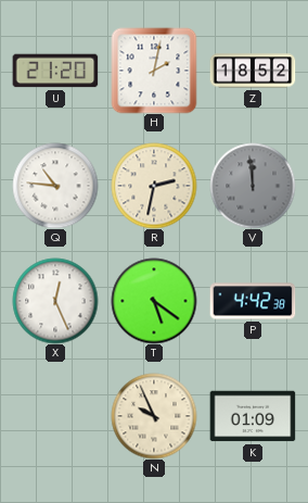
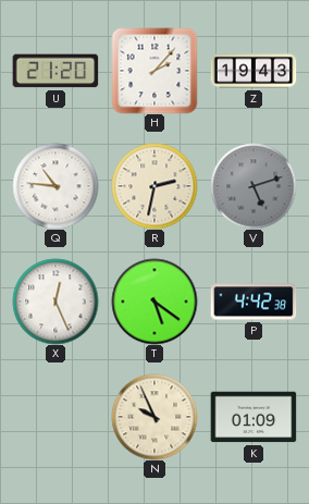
H: 2:02 -> 2:07 (154, 71)
Z: 18:52 -> 19:43 (254, 71)
V: 11:59 -> 5:12 (254, 186)
